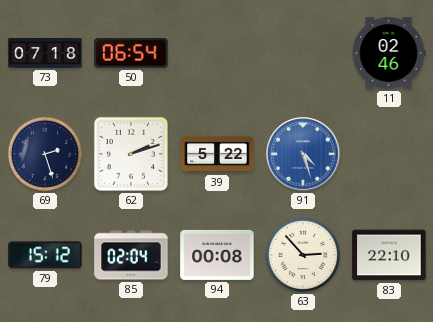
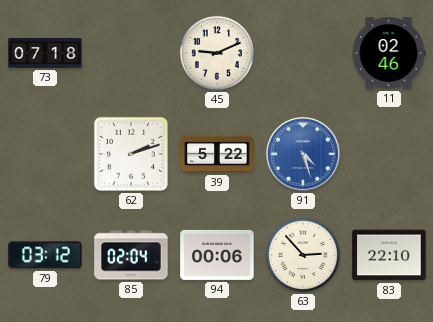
50: 06:54 -> none (131, 54)
45: none -> 9:11 (217, 53)
69: 2:27 -> none (45, 154)
79: 15:12 -> 03:12 (45, 255)
94: 00:08 -> 00:06 (217, 255)
